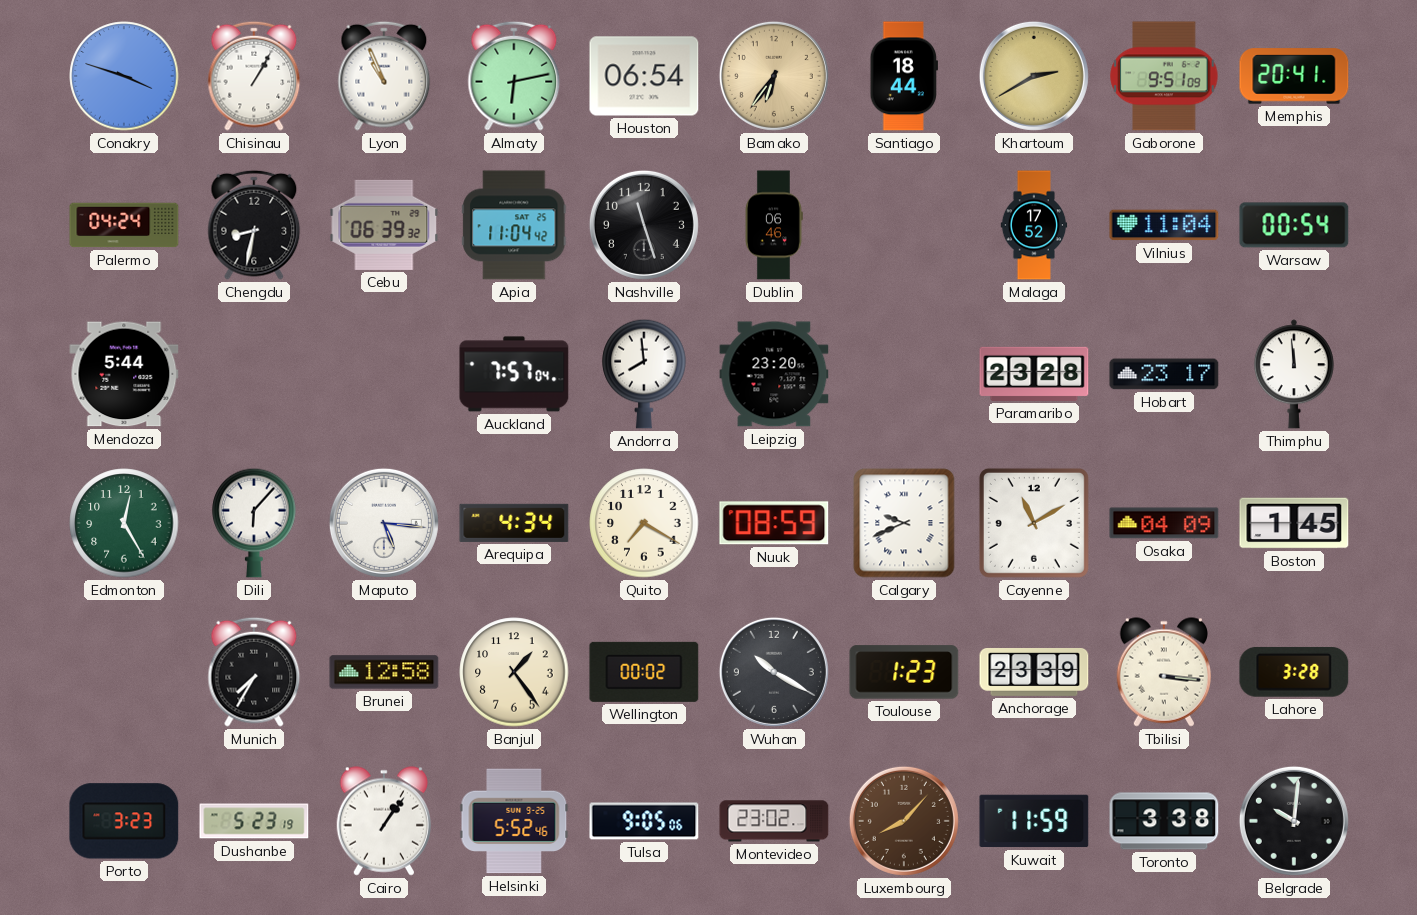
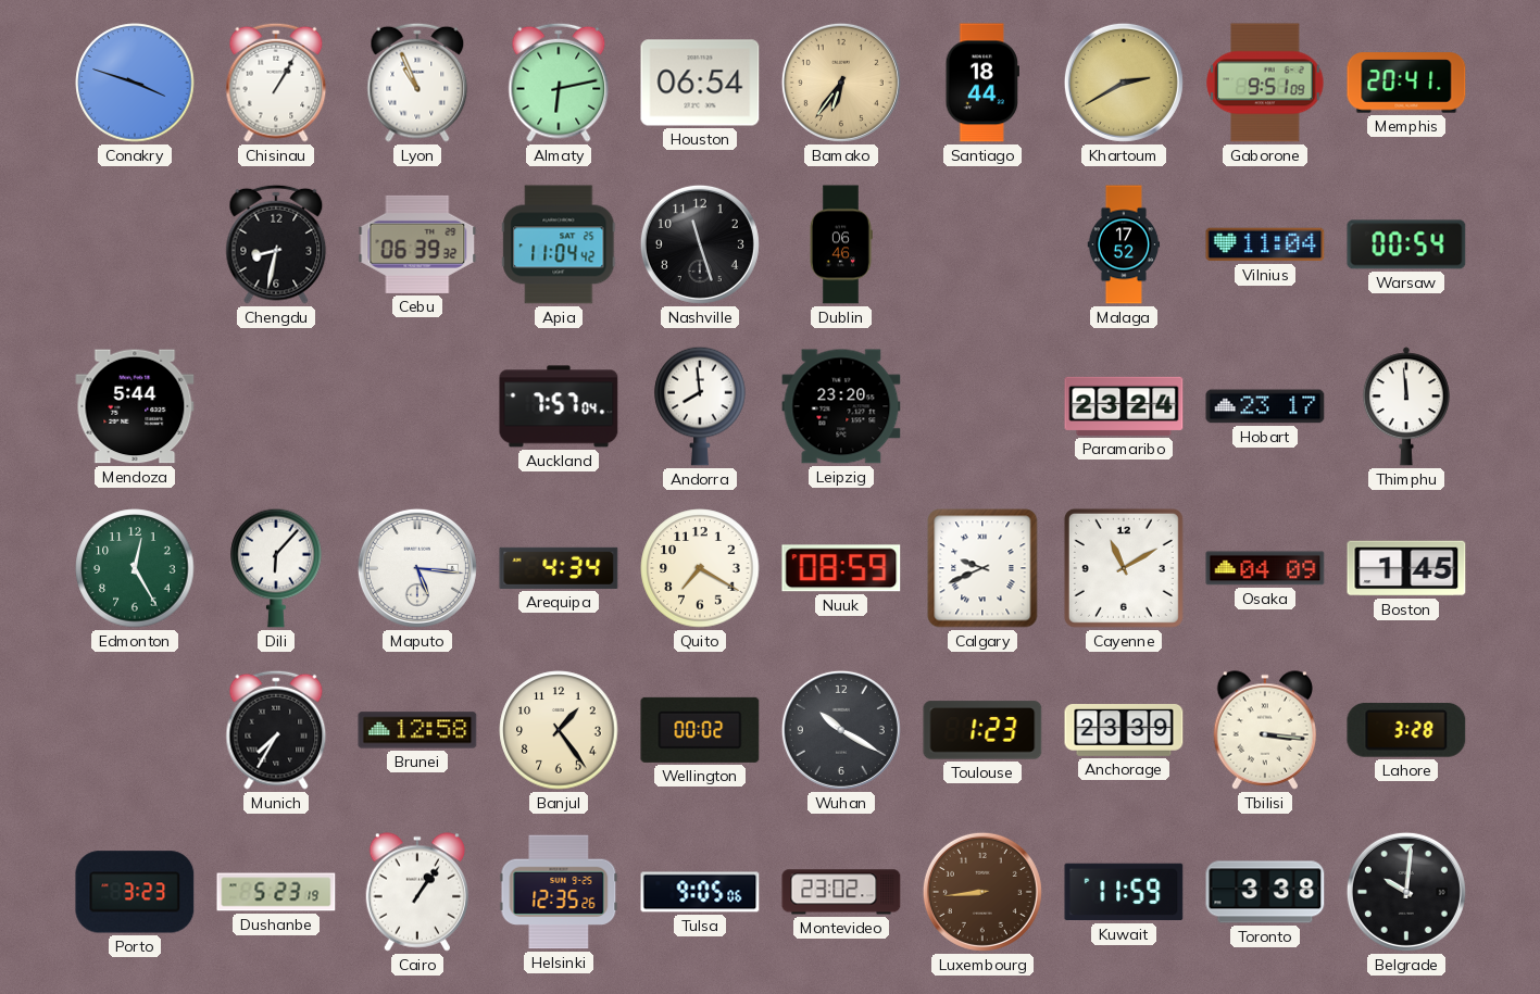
Palermo: 04:24 -> none (124, 225)
Paramaribo: 23:28 -> 23:24 (1124, 406)
Helsinki: 5:52 -> 12:35 (559, 892)
Luxembourg: 8:07 -> 8:44 (982, 892)
